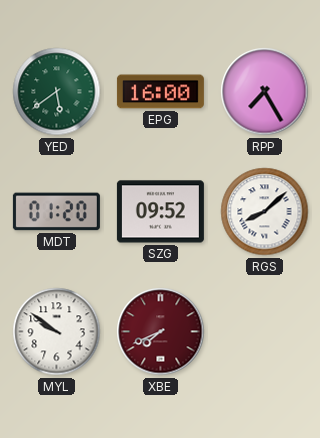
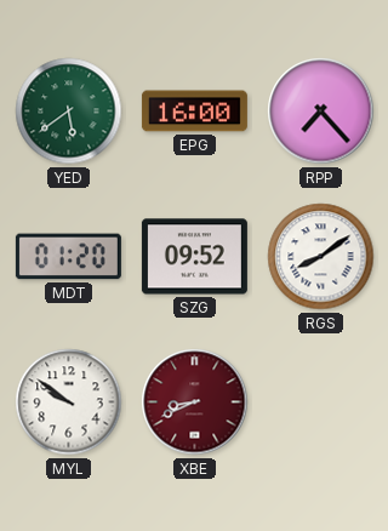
RPP: 7:25 -> 7:23 (321, 112)
RGS: 8:08 -> 8:09 (321, 257)
XBE: 7:41 -> 8:41 (195, 402)
